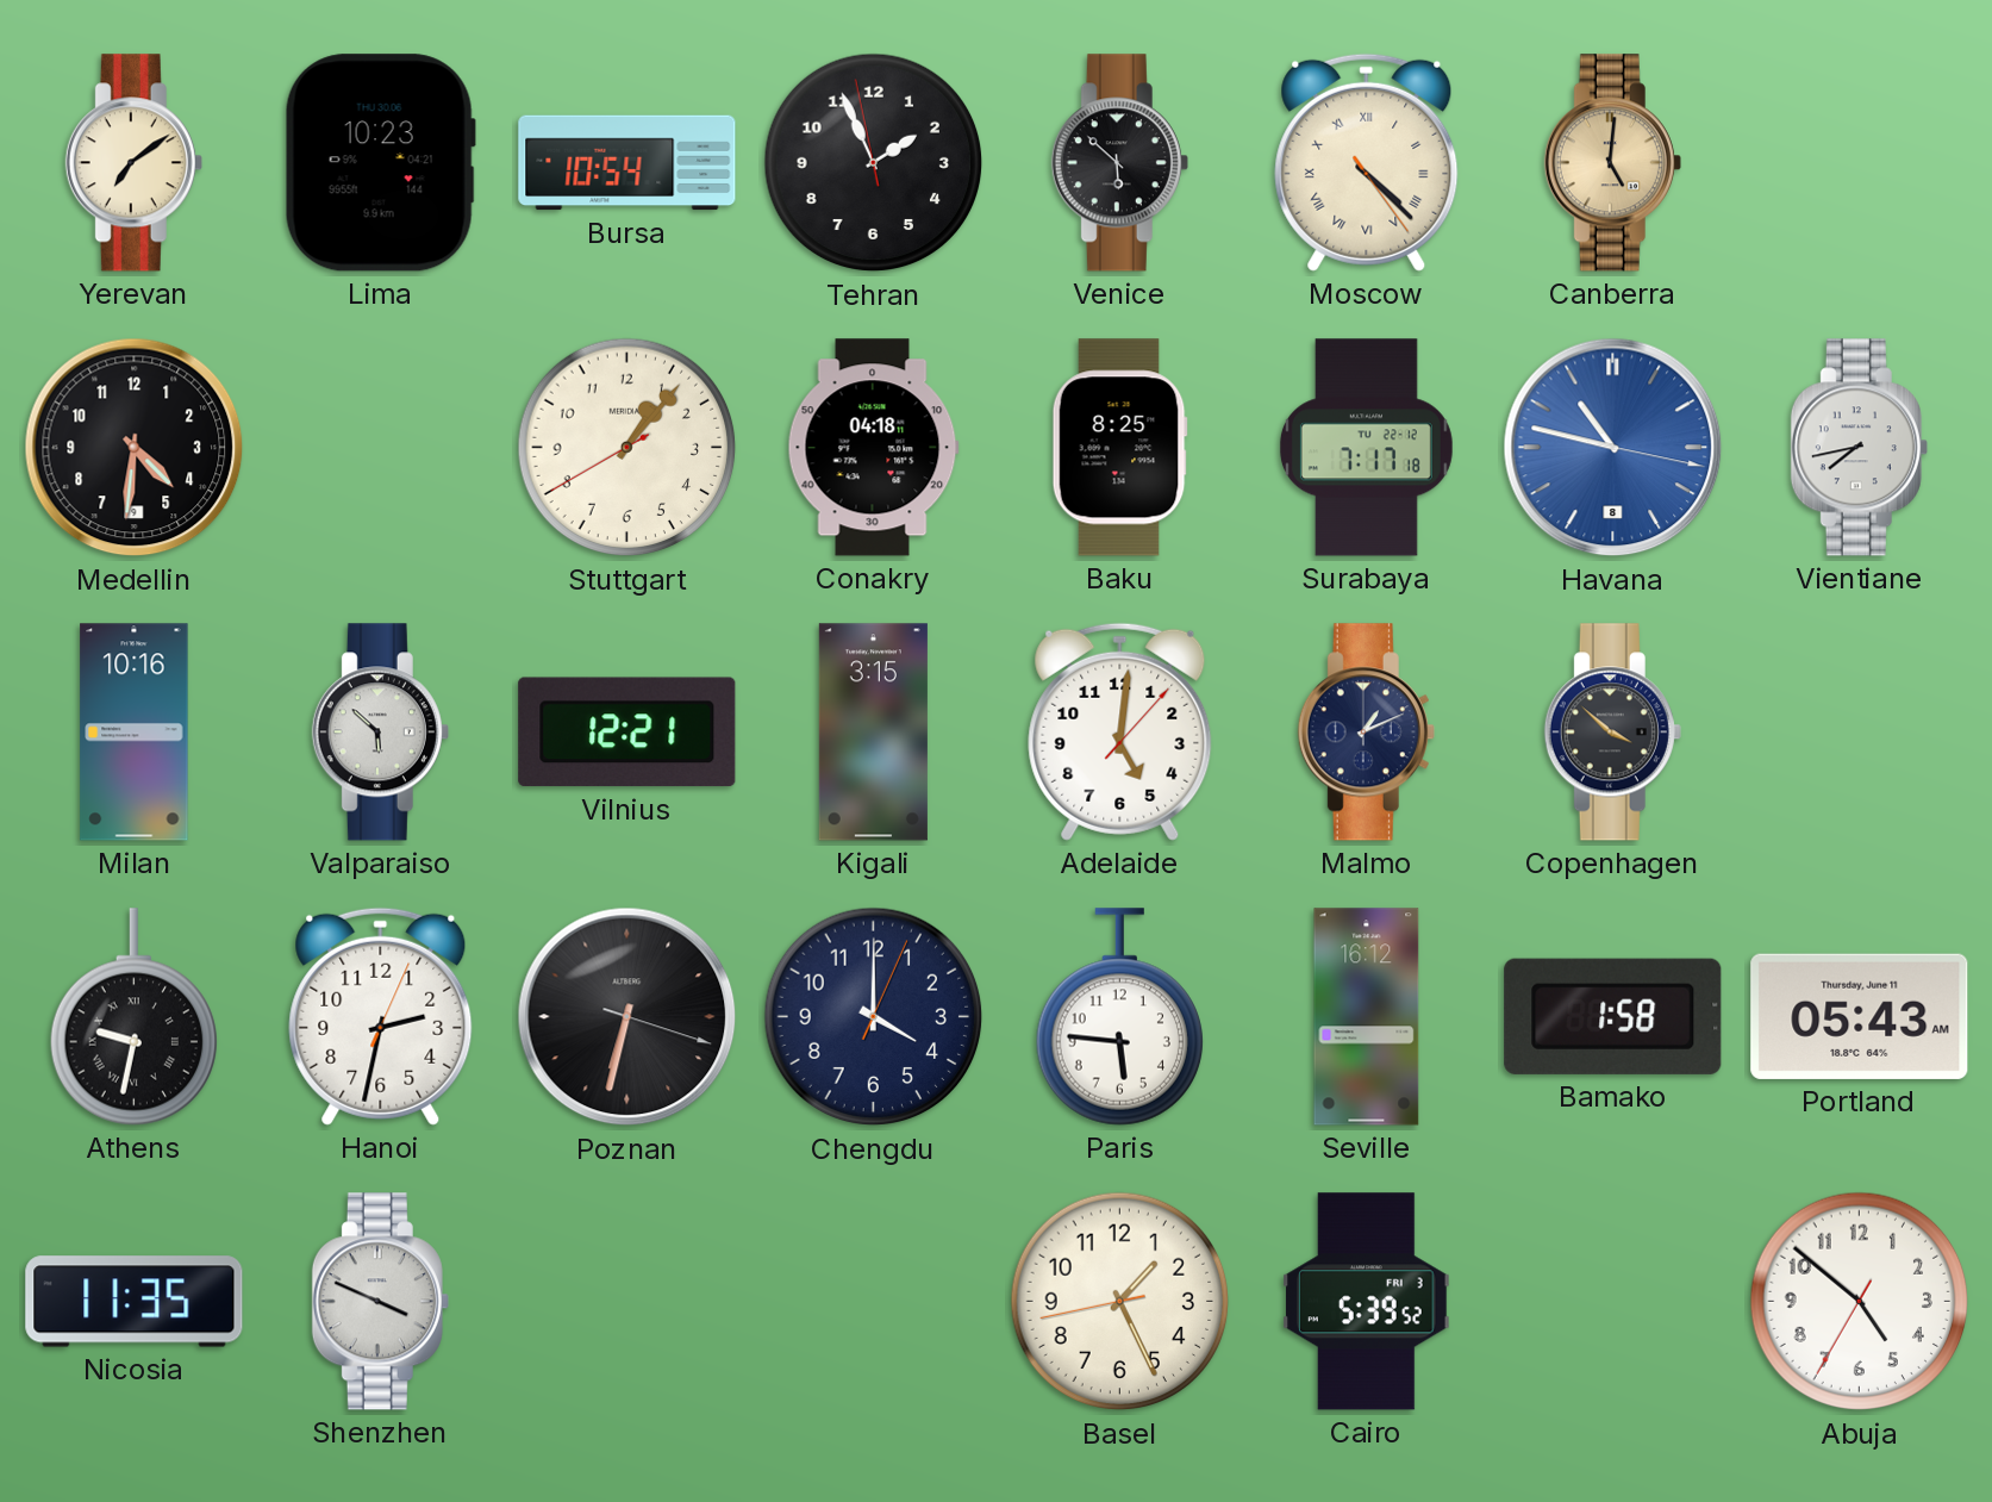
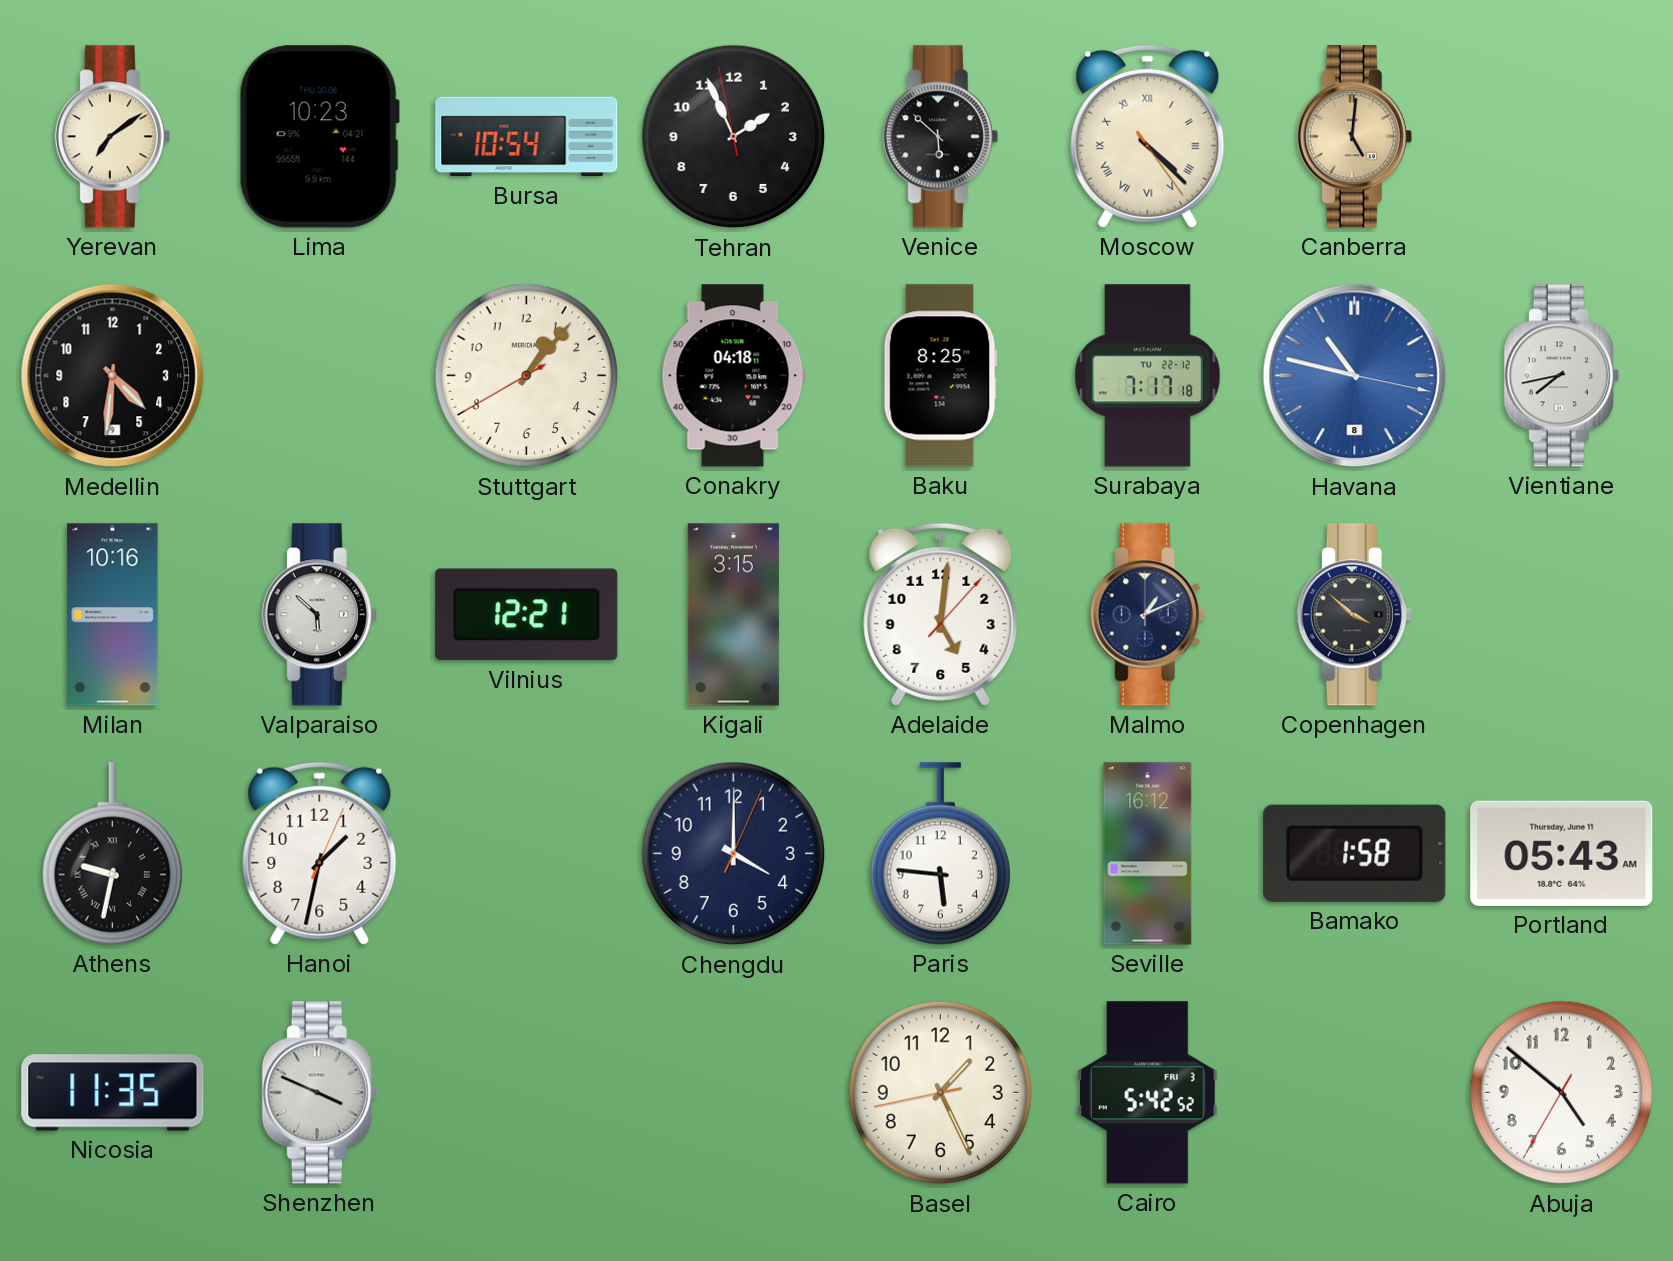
Hanoi: 2:32 -> 1:32 (320, 853)
Poznan: 6:32 -> none (627, 1017)
Cairo: 5:39 -> 5:42 (1148, 1093)
